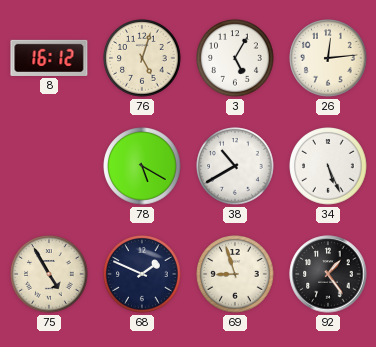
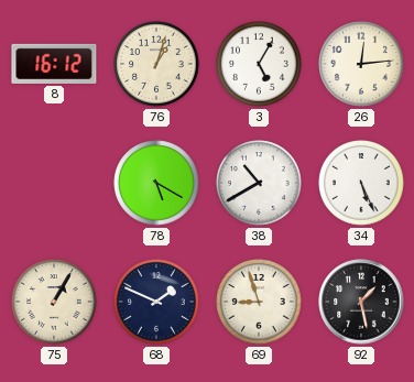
76: 5:03 -> 1:03 (156, 64)
75: 4:55 -> 1:05 (54, 302)
92: 1:24 -> 1:28 (361, 302)
